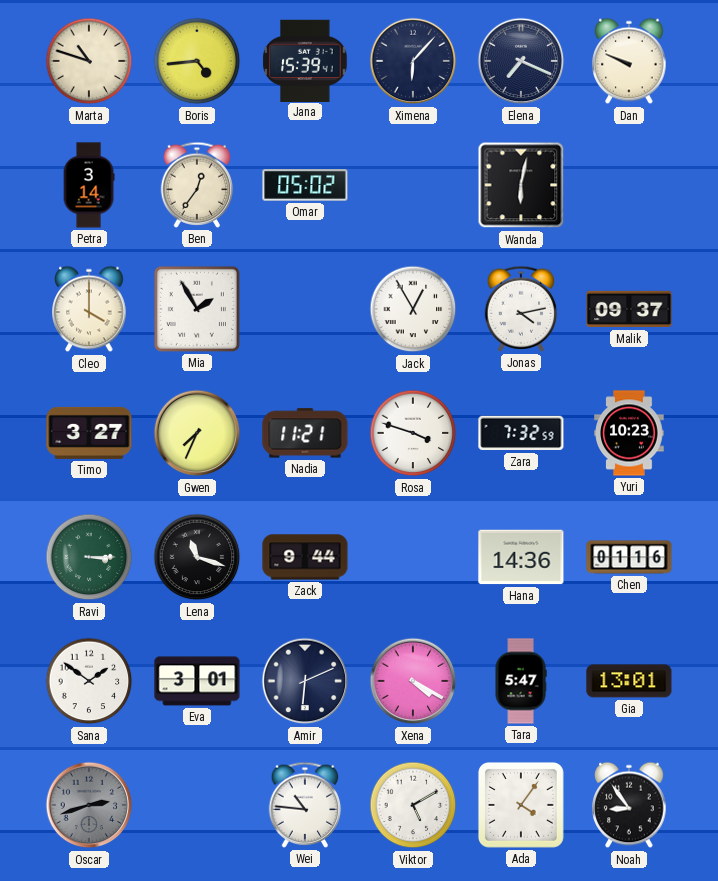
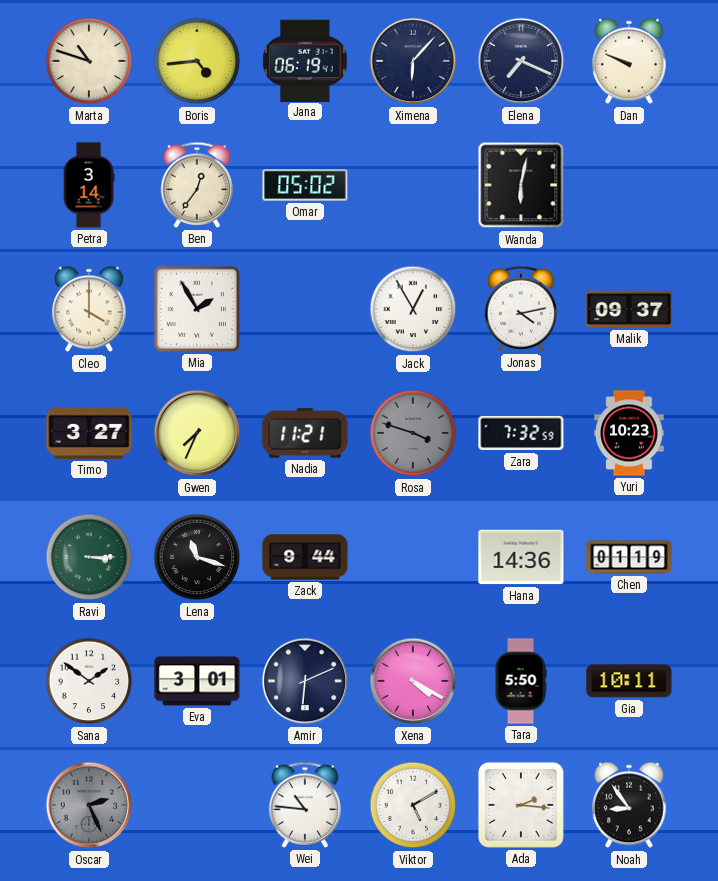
Jana: 15:39 -> 06:19 (305, 60)
Rosa dial: white -> grey (413, 433)
Chen: 01:16 -> 01:19 (629, 557)
Tara: 5:47 -> 5:50 (521, 681)
Gia: 13:01 -> 10:11 (629, 681)
Oscar: 2:42 -> 2:26 (89, 805)
Ada: 4:06 -> 2:16 (521, 805)
